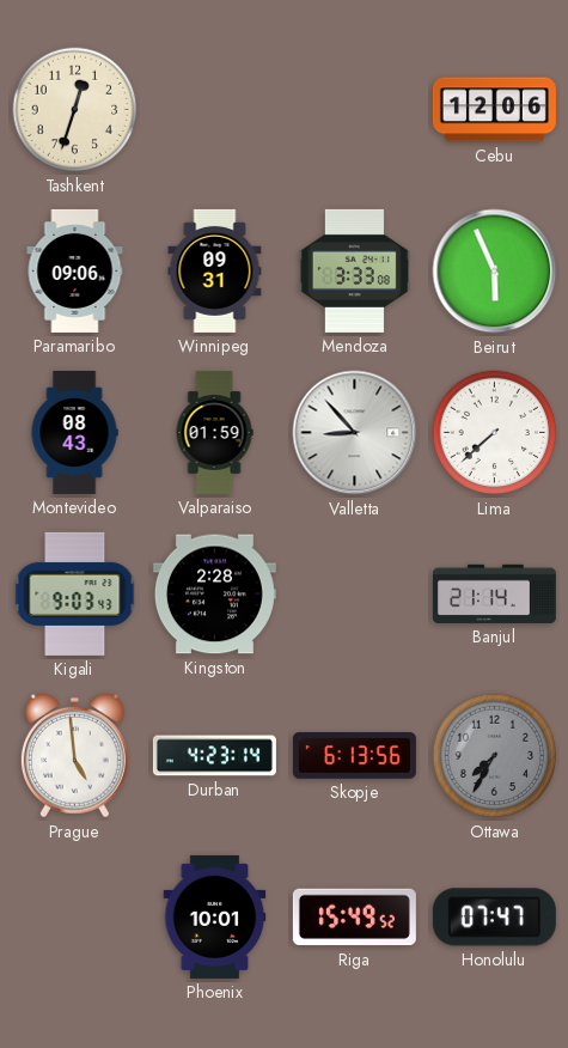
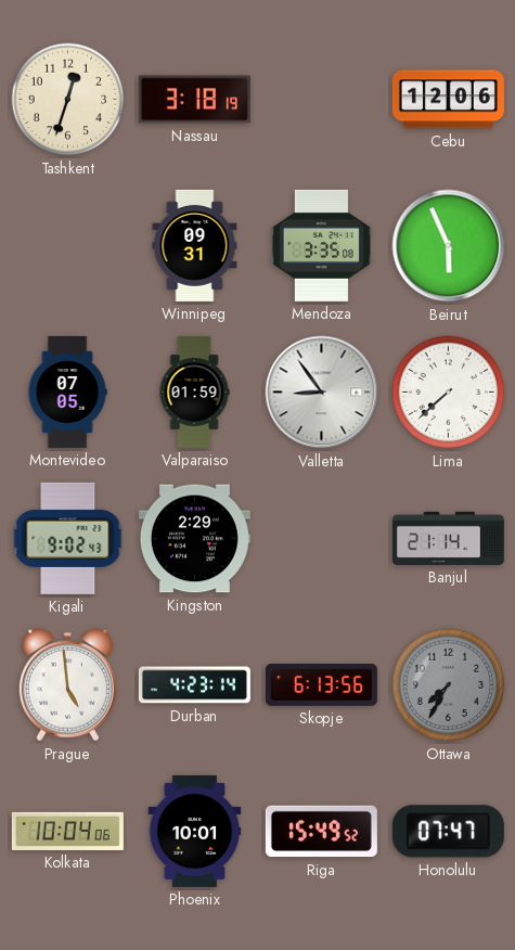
Nassau: none -> 3:18 (194, 100)
Paramaribo: 09:06 -> none (75, 270)
Mendoza: 3:33 -> 3:35 (321, 245)
Montevideo: 08:43 -> 07:05 (67, 391)
Valletta: 8:53 -> 8:54 (322, 393)
Kigali: 9:03 -> 9:02 (68, 538)
Kingston: 2:28 -> 2:29 (194, 539)
Kolkata: none -> 10:04 (67, 831)
